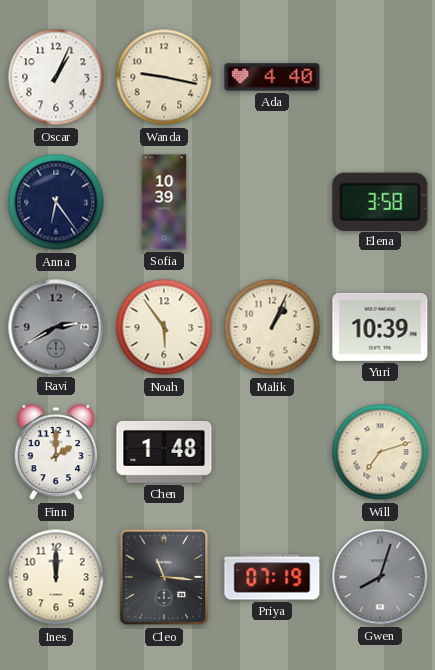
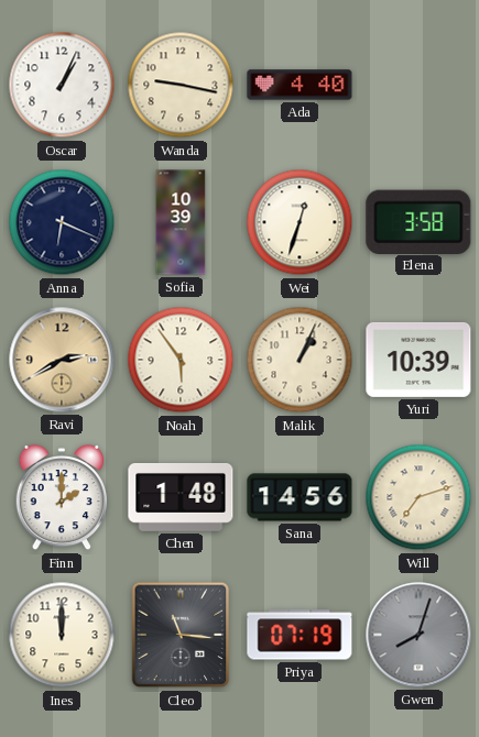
Anna: 6:24 -> 6:19 (62, 222)
Wei: none -> 12:33 (300, 222)
Ravi dial: grey -> champagne (62, 360)
Sana: none -> 14:56 (300, 497)
